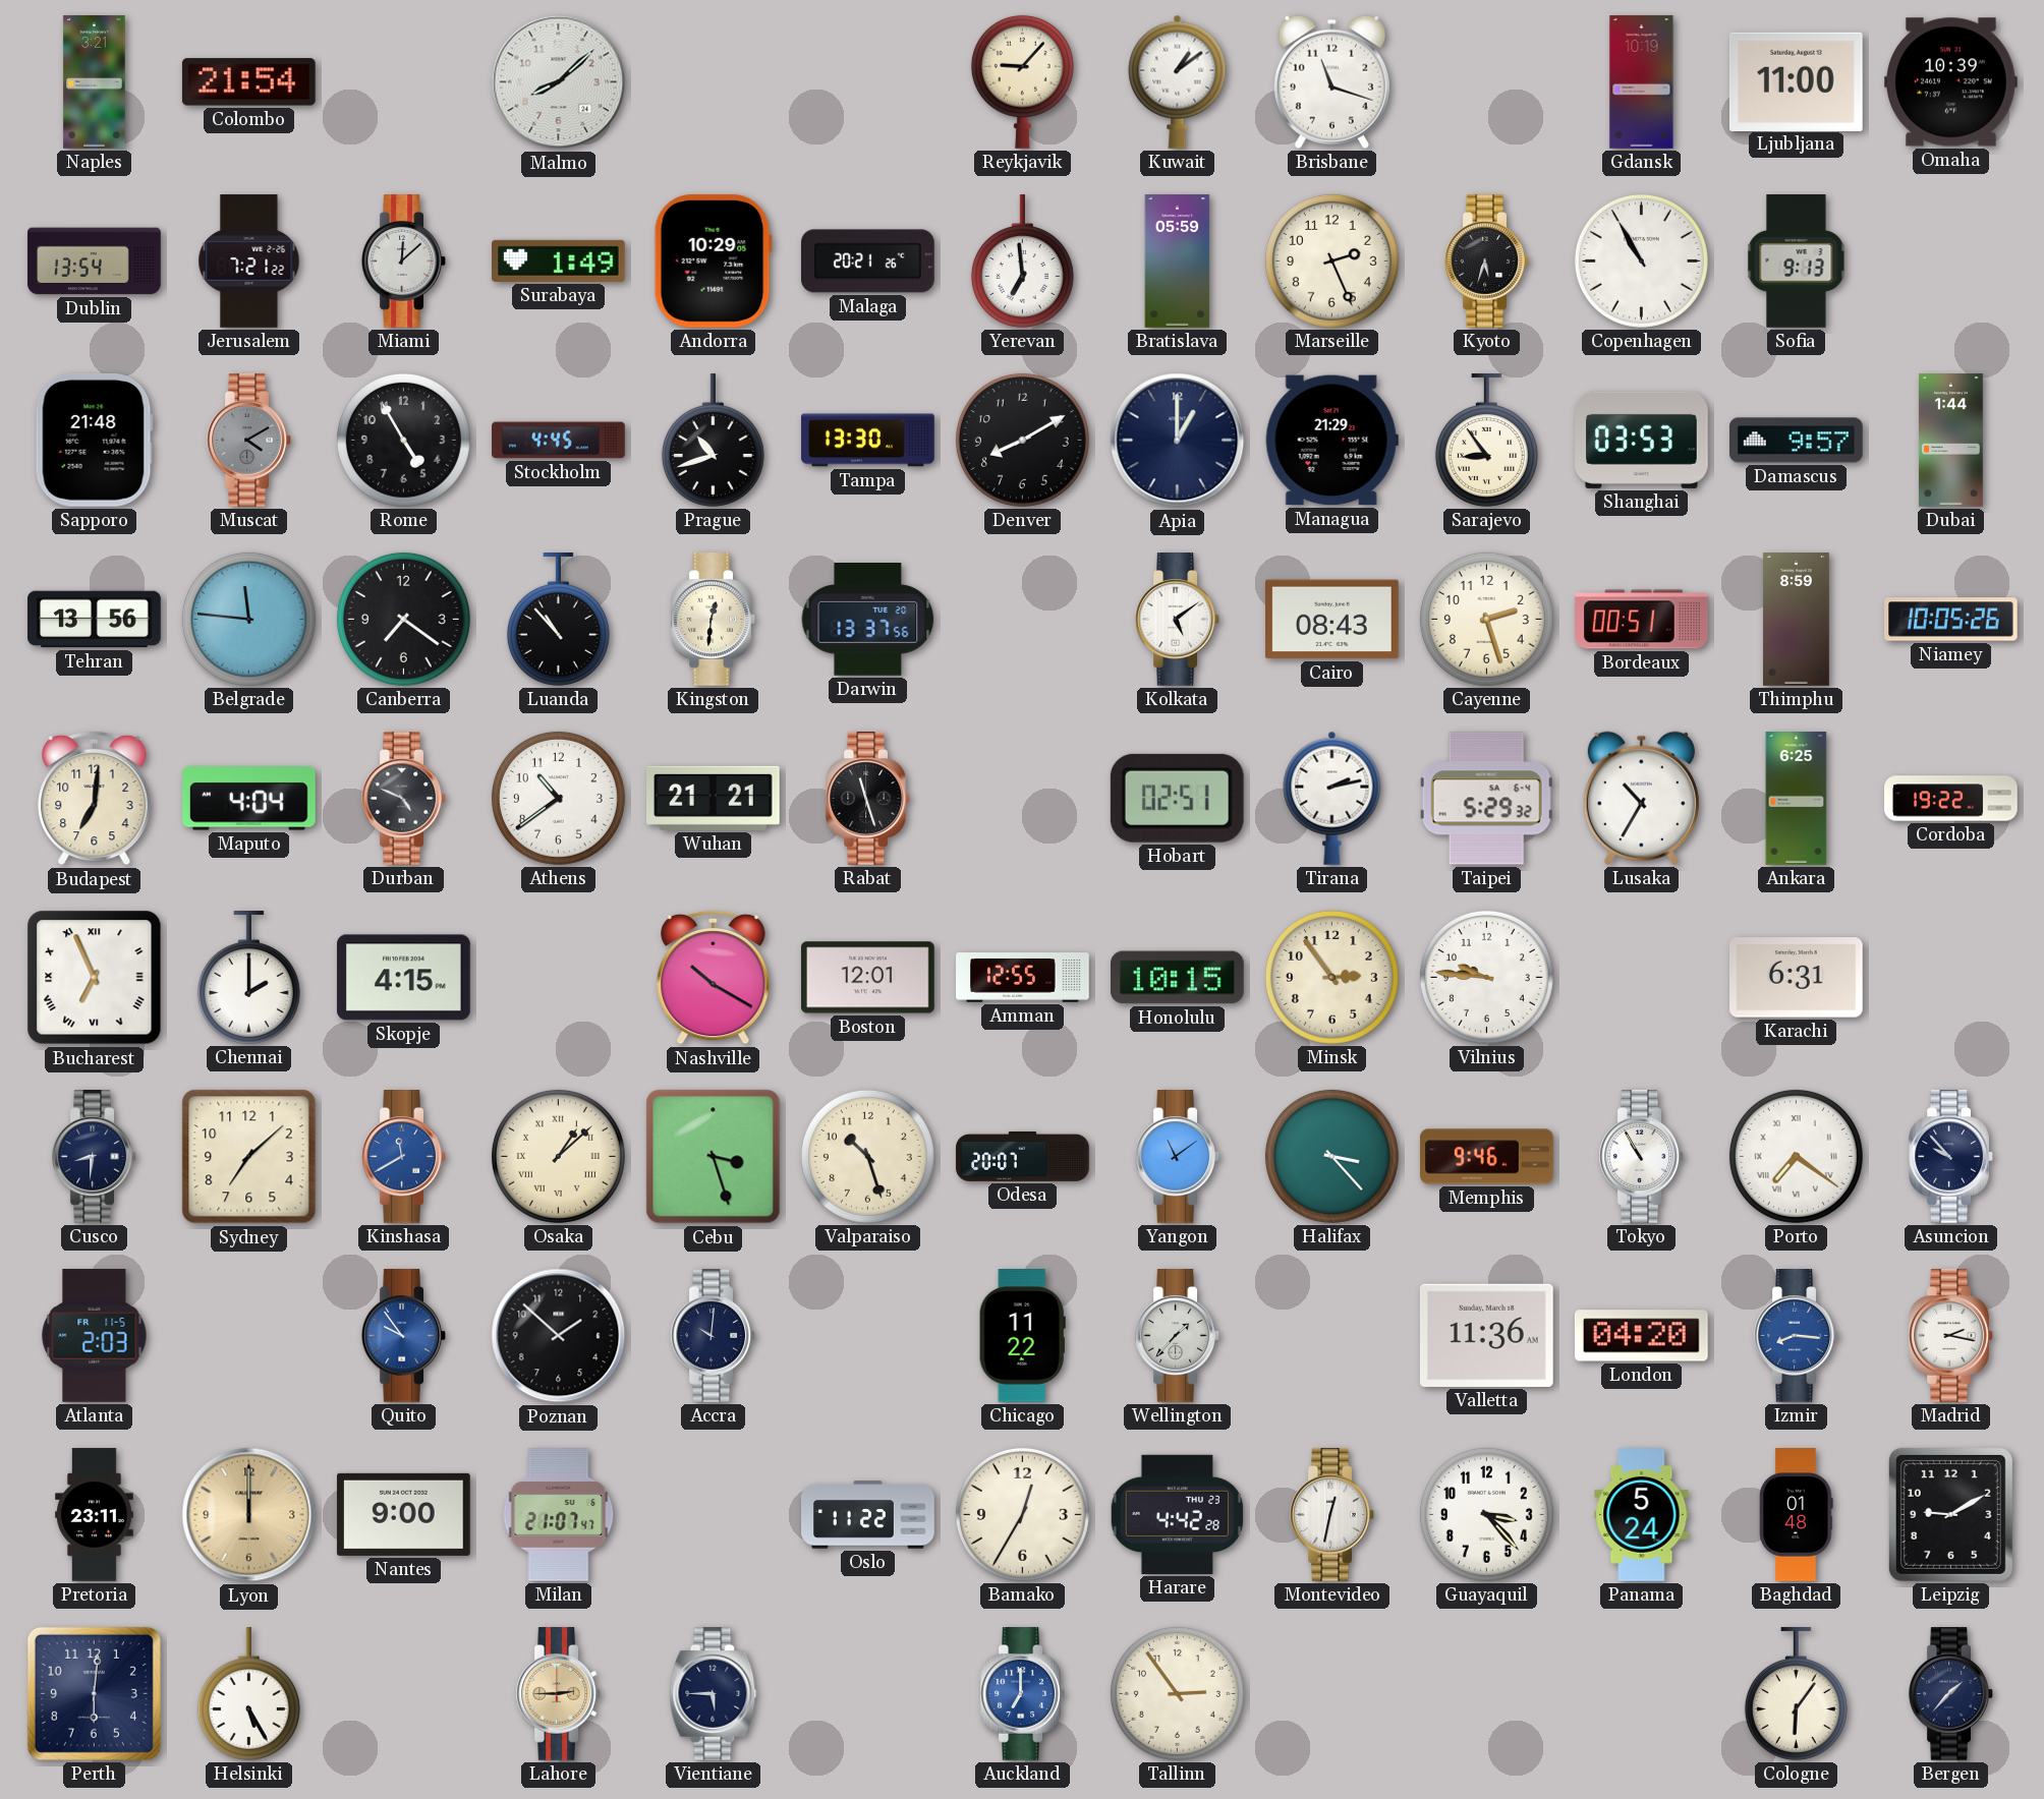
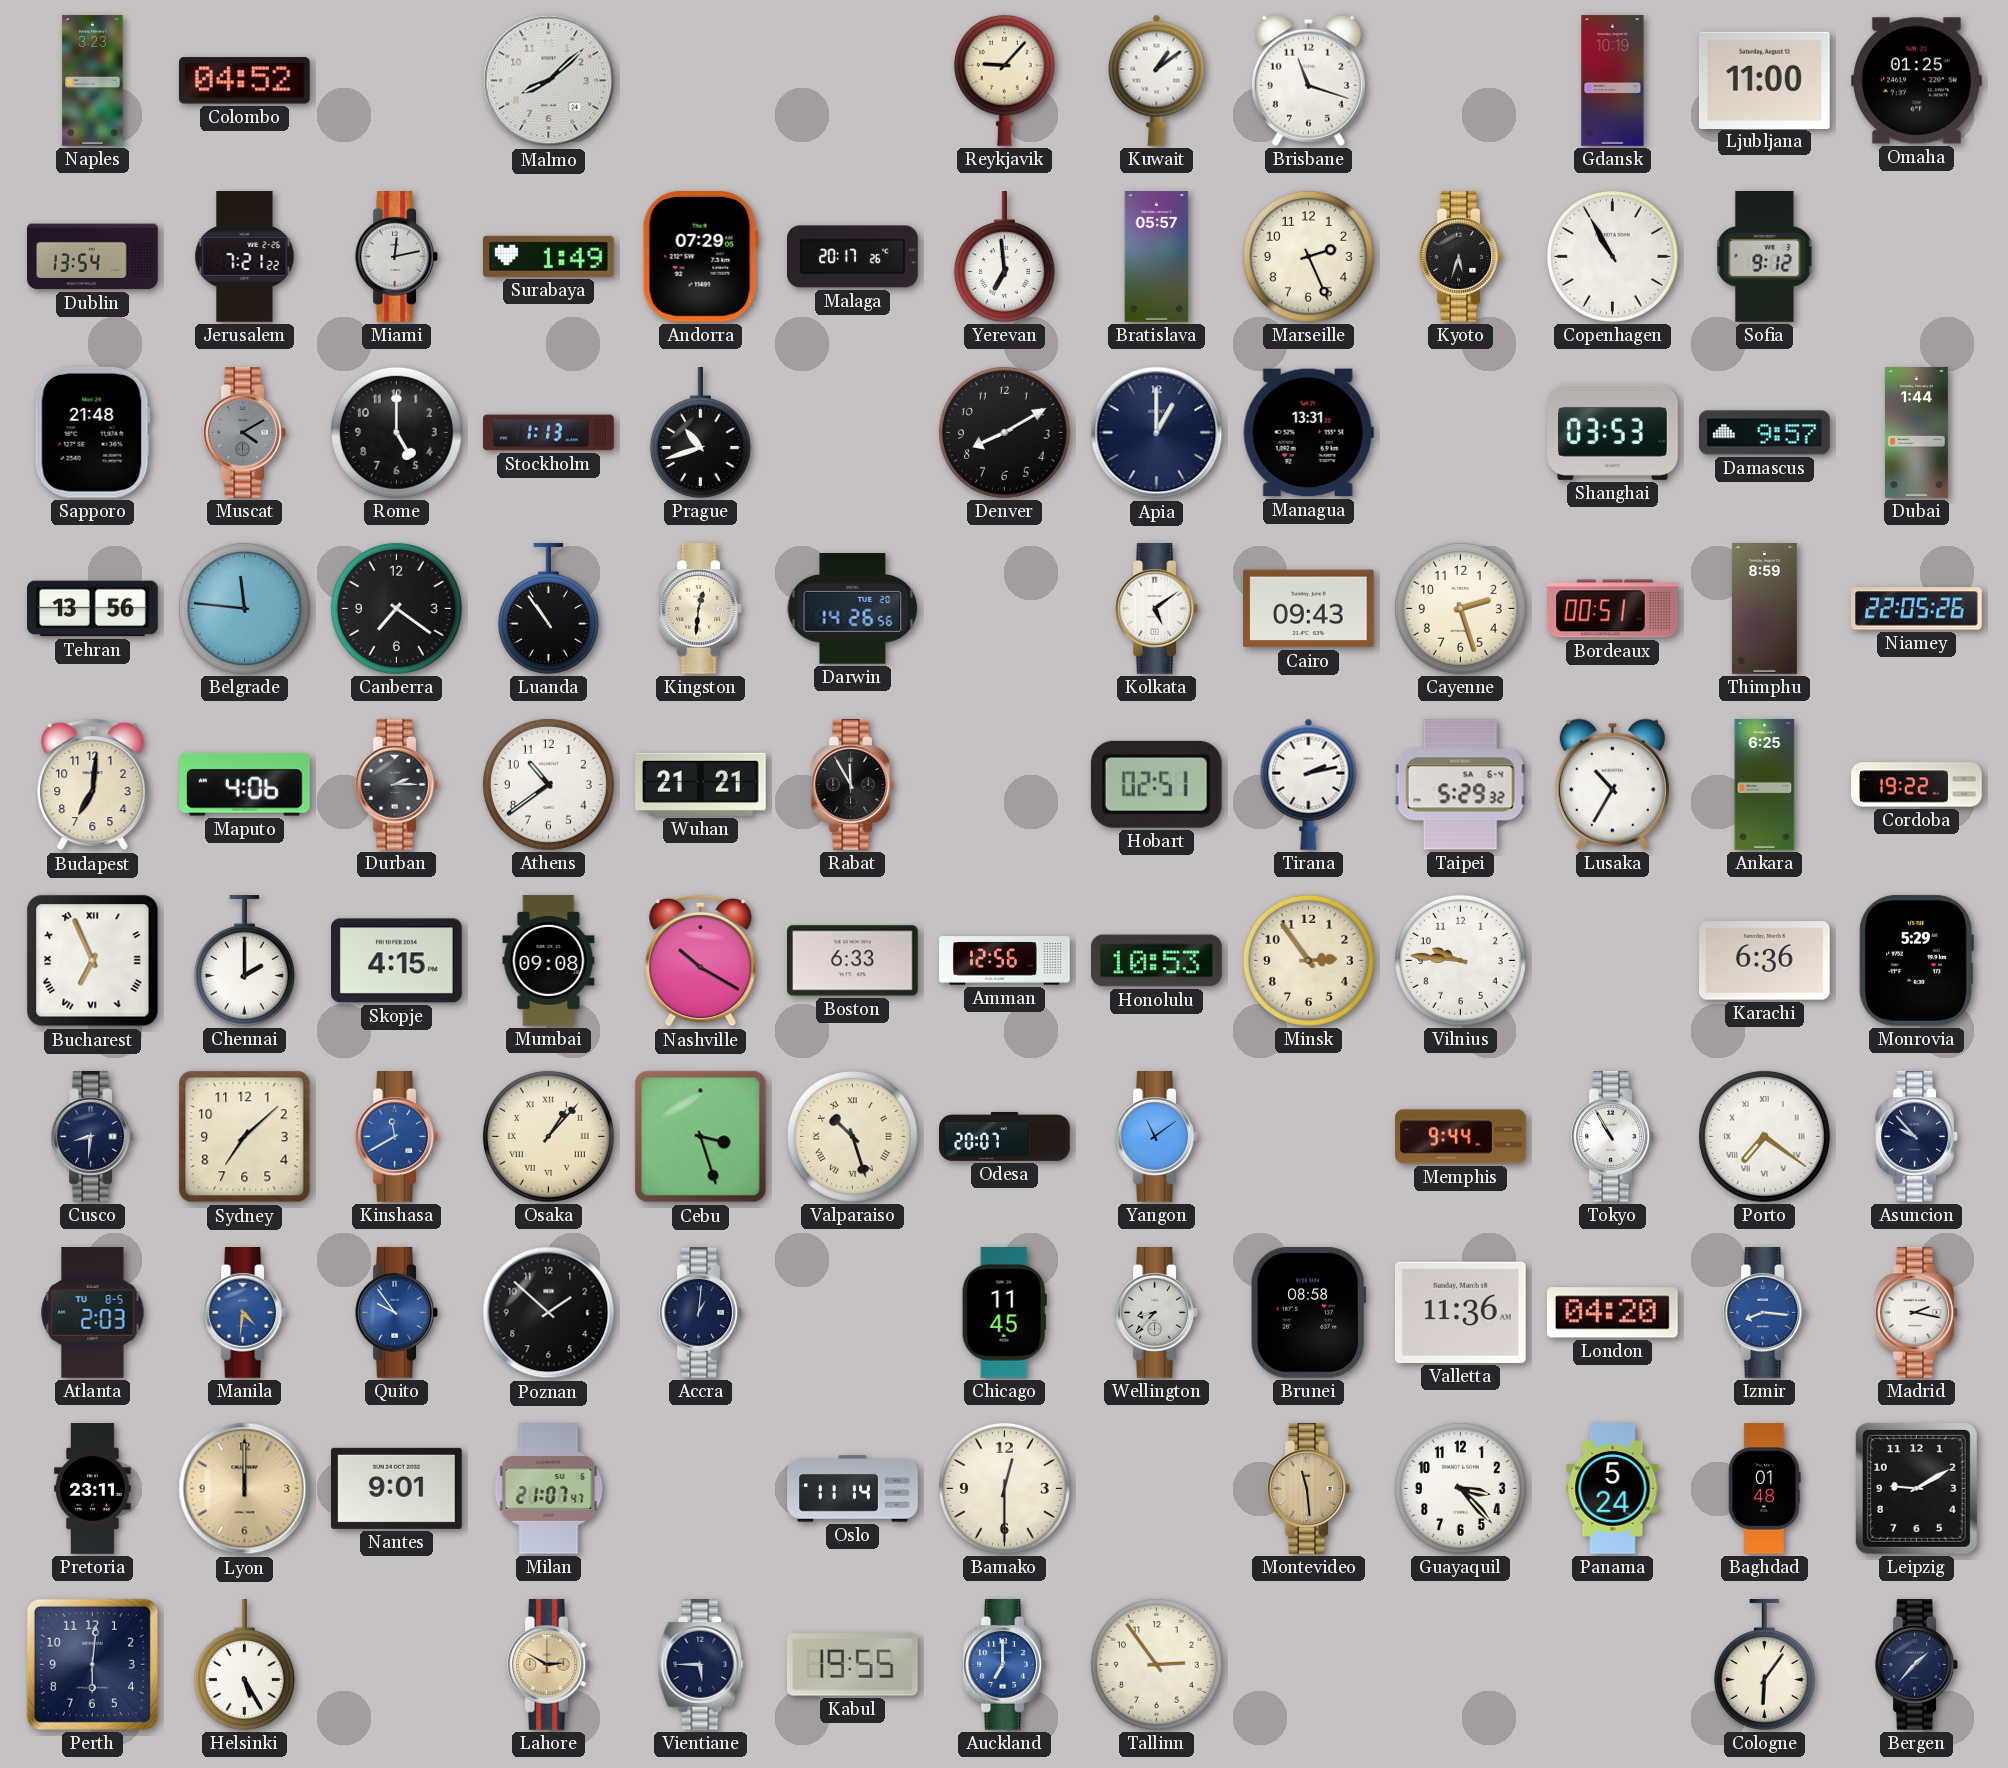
Naples: 3:21 -> 3:23 (93, 81)
Colombo: 21:54 -> 04:52 (244, 81)
Omaha: 10:39 -> 01:25 (1917, 81)
Miami: 12:08 -> 12:13 (396, 257)
Andorra: 10:29 -> 07:29 (700, 256)
Malaga: 20:21 -> 20:17 (853, 257)
Bratislava: 05:59 -> 05:57 (1157, 257)
Sofia: 9:13 -> 9:12 (1765, 257)
Rome: 4:55 -> 5:00 (396, 432)
Stockholm: 4:45 -> 1:13 (549, 433)
Tampa: 13:30 -> none (868, 441)
Managua: 21:29 -> 13:31 (1308, 433)
Sarajevo: 8:54 -> none (1486, 441)
Luanda: 10:53 -> 10:54 (548, 609)
Darwin: 13:37 -> 14:26 (853, 609)
Cairo: 08:43 -> 09:43 (1309, 609)
Niamey: 10:05 -> 22:05 (1917, 609)
Maputo: 4:04 -> 4:06 (245, 785)
Durban: 4:49 -> 2:15 (396, 785)
Rabat: 11:27 -> 11:55 (852, 785)
Mumbai: none -> 09:08 (549, 961)
Boston: 12:01 -> 6:33 (853, 961)
Amman: 12:55 -> 12:56 (1005, 961)
Honolulu: 10:15 -> 10:53 (1157, 961)
Karachi: 6:31 -> 6:36 (1765, 961)
Monrovia: none -> 5:29 (1916, 960)
Osaka: 1:08 -> 1:07 (548, 1136)
Valparaiso numerals: Arabic -> Roman (852, 1136)
Halifax: 3:23 -> none (1331, 1156)
Memphis: 9:46 -> 9:44 (1461, 1137)
Atlanta date: FR 11-5 -> TU 8-5 (93, 1313)
Manila: none -> 4:31 (244, 1313)
Accra: 10:01 -> 1:01 (700, 1313)
Chicago: 11:22 -> 11:45 (1004, 1313)
Wellington: 1:37 -> 8:37 (1156, 1313)
Brunei: none -> 08:58 (1309, 1313)
Nantes: 9:00 -> 9:01 (397, 1488)
Oslo: 11:22 -> 11:14 (853, 1489)
Bamako: 12:35 -> 12:30 (1004, 1488)
Harare: 4:42 -> none (1178, 1514)
Montevideo: 12:32 -> 11:29 (1308, 1489)
Montevideo dial: white -> champagne (1308, 1489)
Lahore: 2:45 -> 2:50 (548, 1665)
Kabul: none -> 19:55 (852, 1665)
